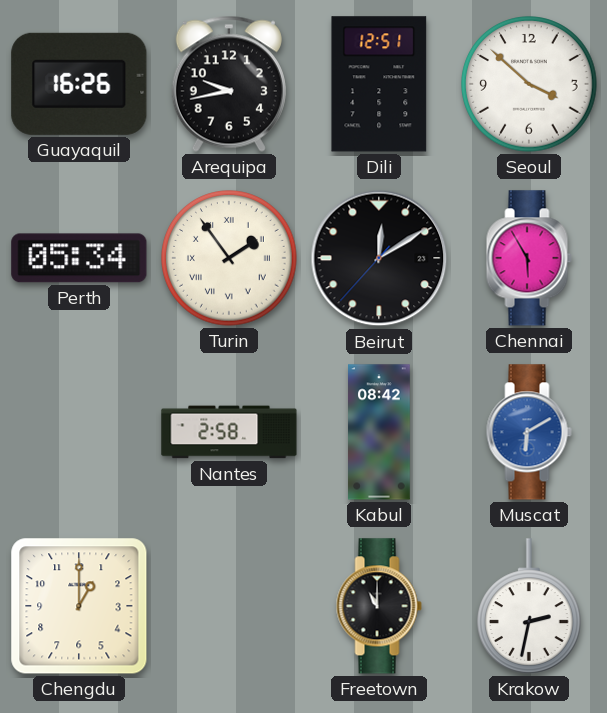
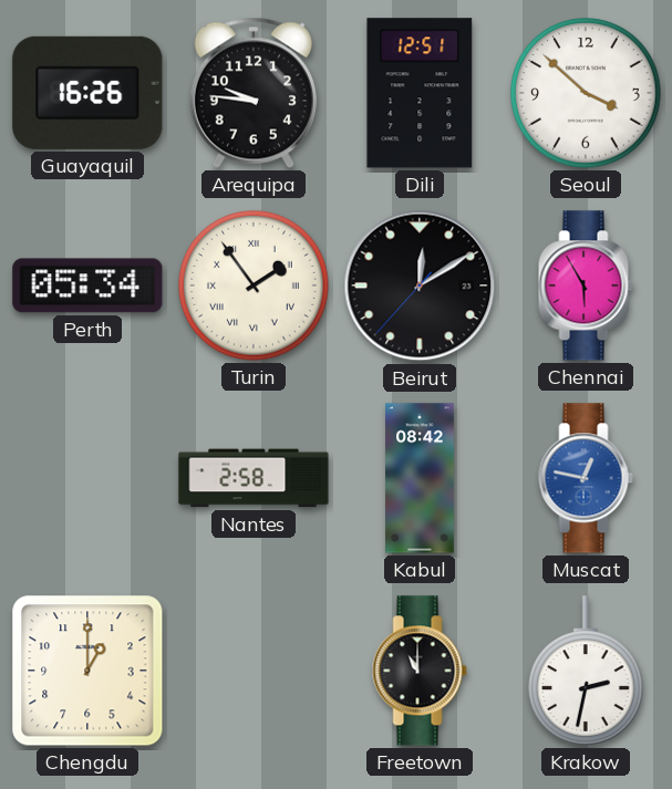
Arequipa: 9:43 -> 9:46 (254, 93)
Muscat: 6:10 -> 12:47 (586, 478)
